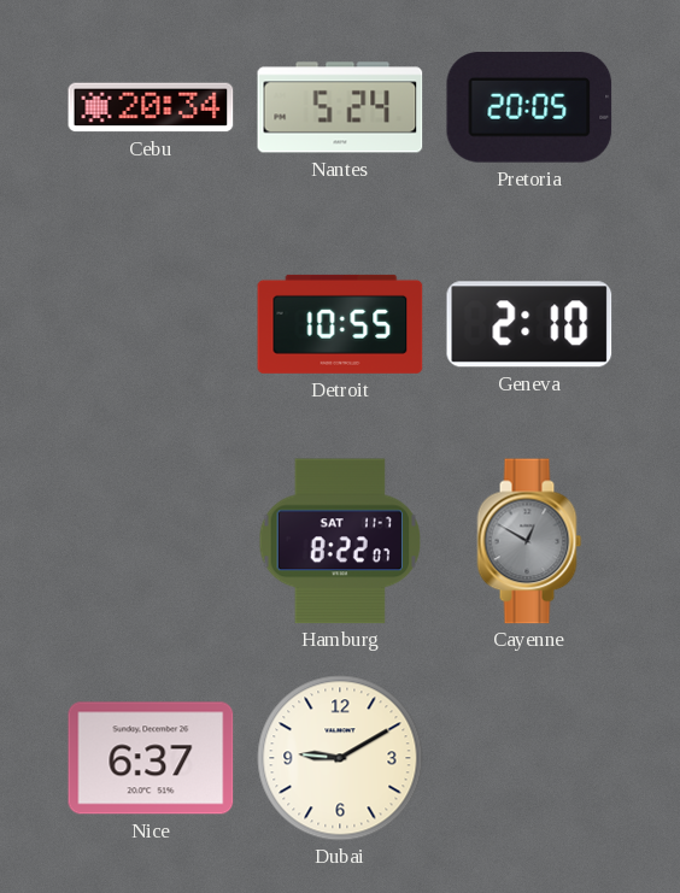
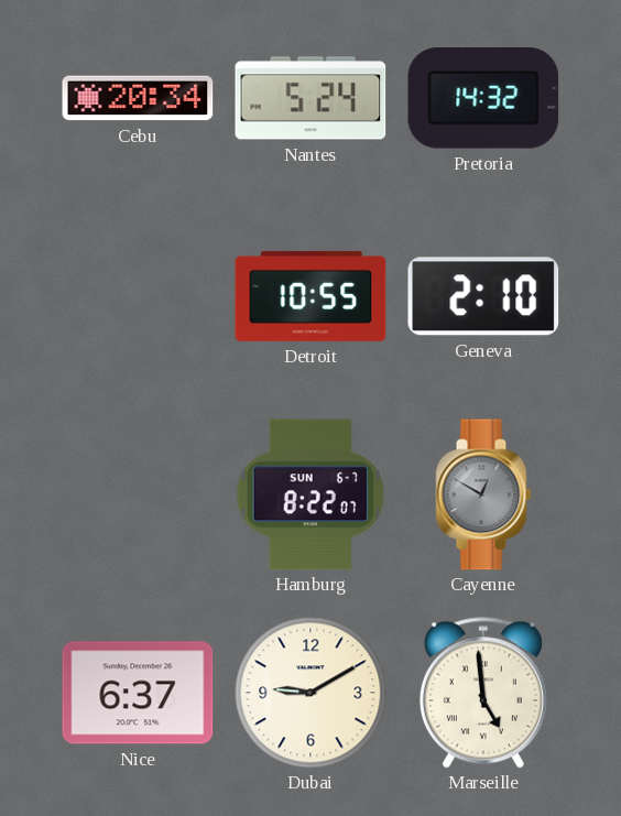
Pretoria: 20:05 -> 14:32 (483, 99)
Hamburg date: SAT 11-7 -> SUN 6-7 (310, 494)
Marseille: none -> 4:59 (483, 693)
